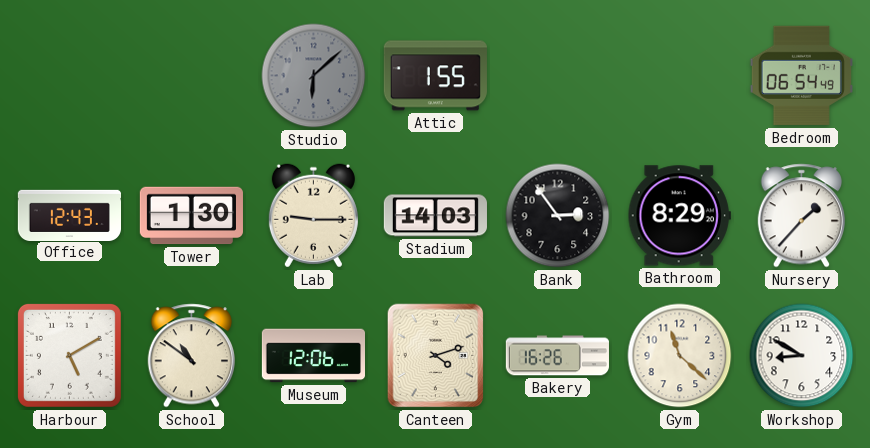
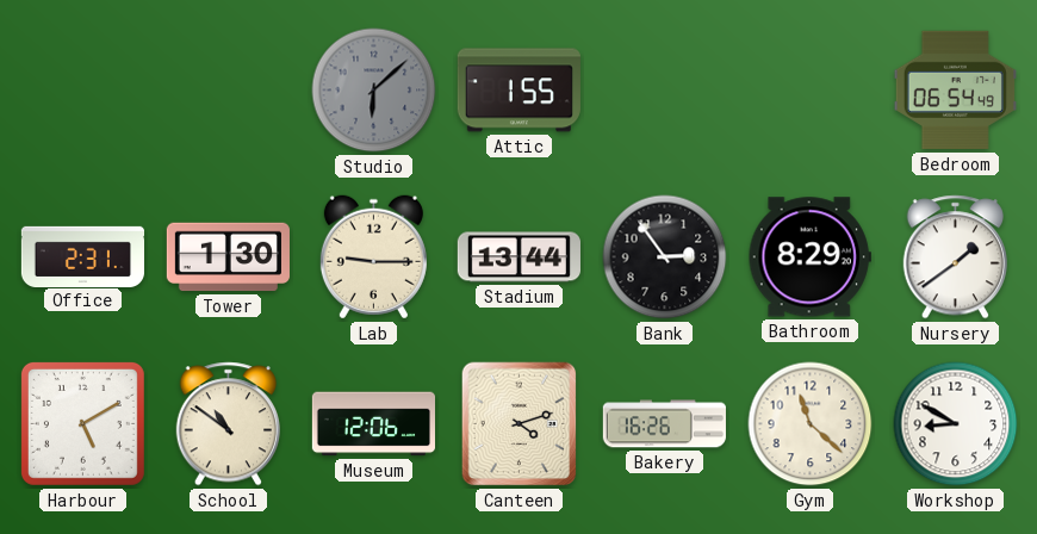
Office: 12:43 -> 2:31 (82, 256)
Stadium: 14:03 -> 13:44 (518, 257)
Nursery: 1:37 -> 1:39 (955, 257)
